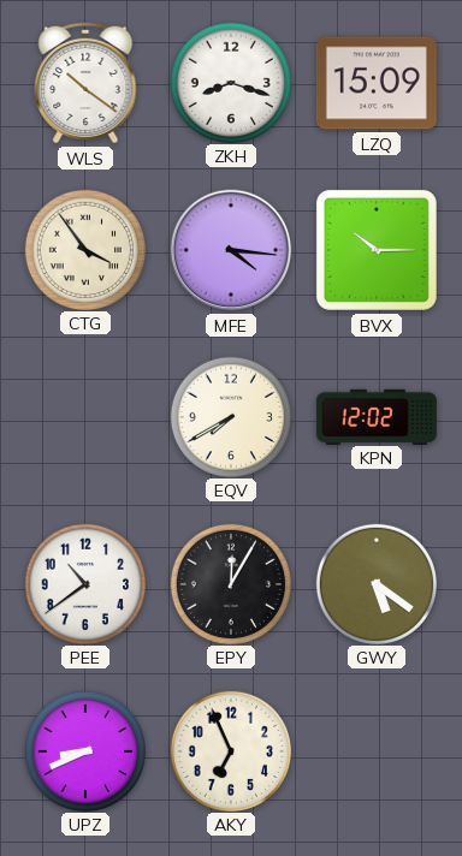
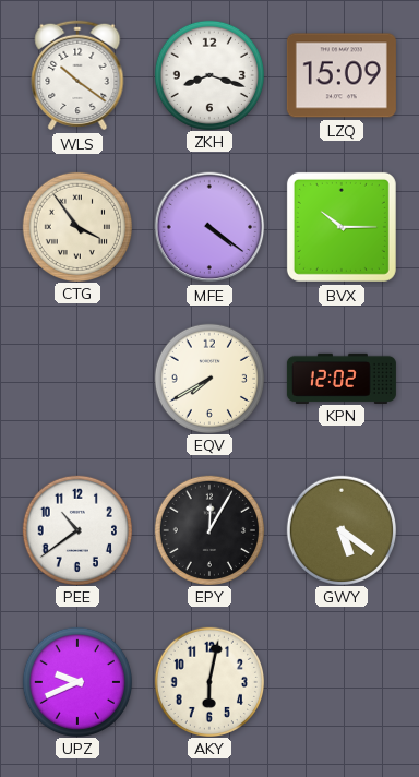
MFE: 4:16 -> 4:21 (209, 227)
UPZ: 8:41 -> 9:41 (76, 681)
AKY: 6:56 -> 6:02 (208, 681)
